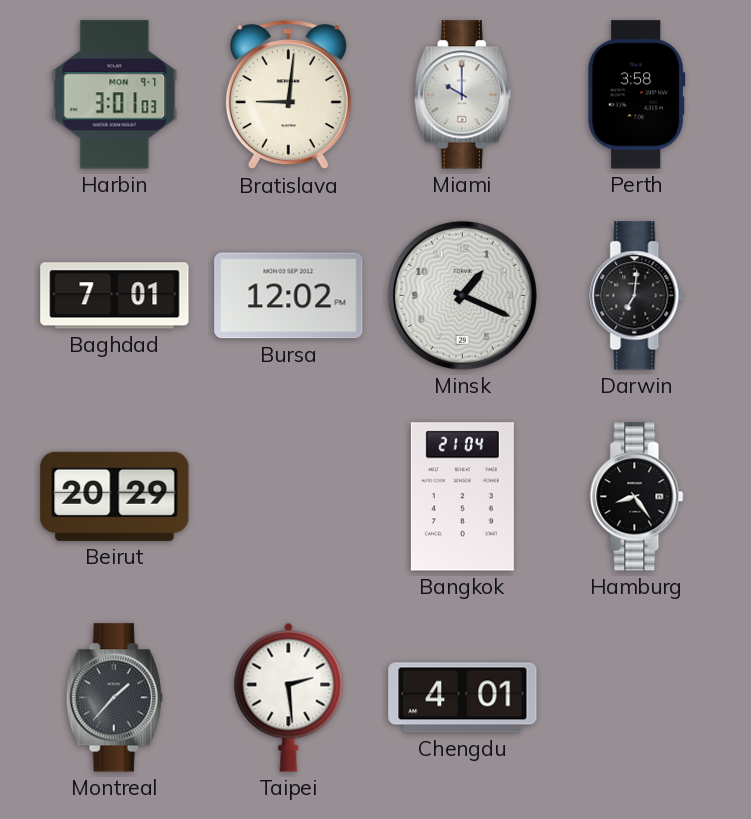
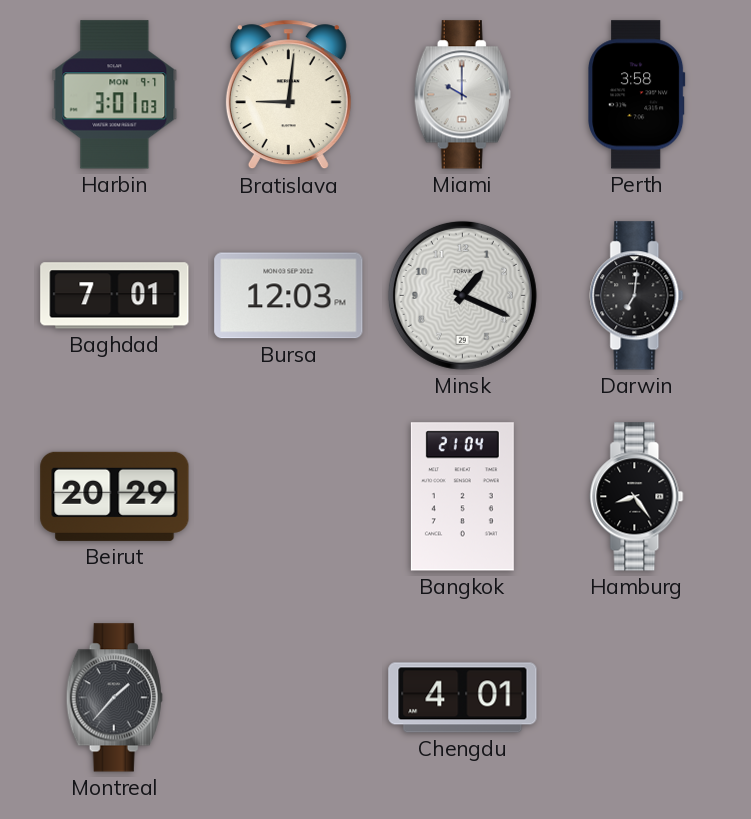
Bursa: 12:02 -> 12:03 (289, 296)
Taipei: 2:29 -> none (289, 697)
